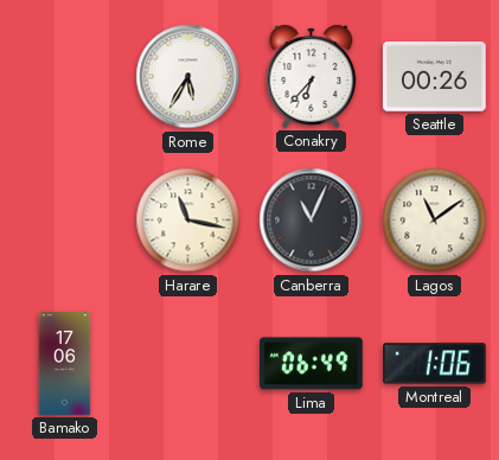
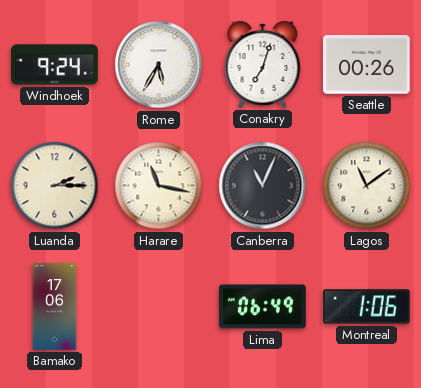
Windhoek: none -> 9:24 (55, 65)
Conakry: 6:37 -> 7:03 (263, 64)
Luanda: none -> 2:15 (55, 186)
